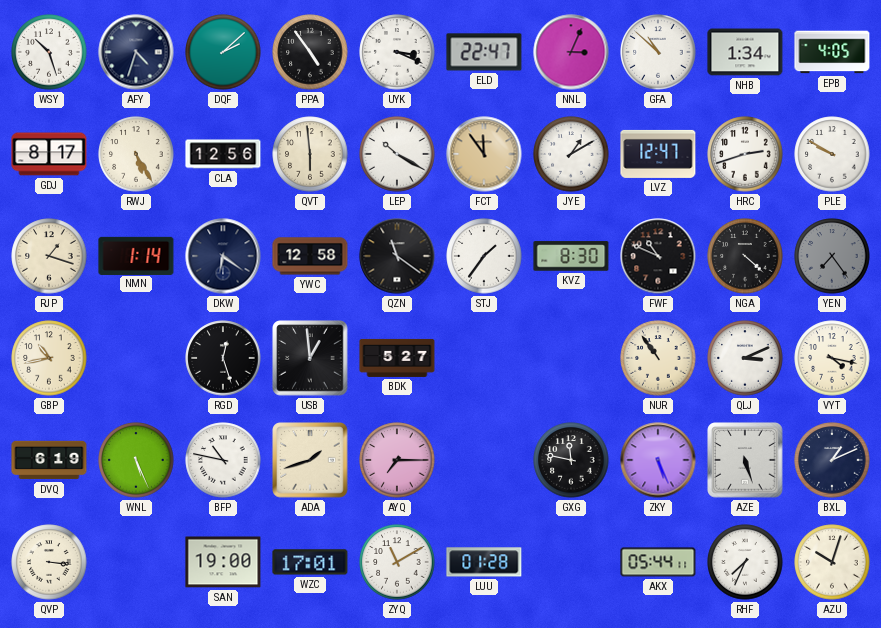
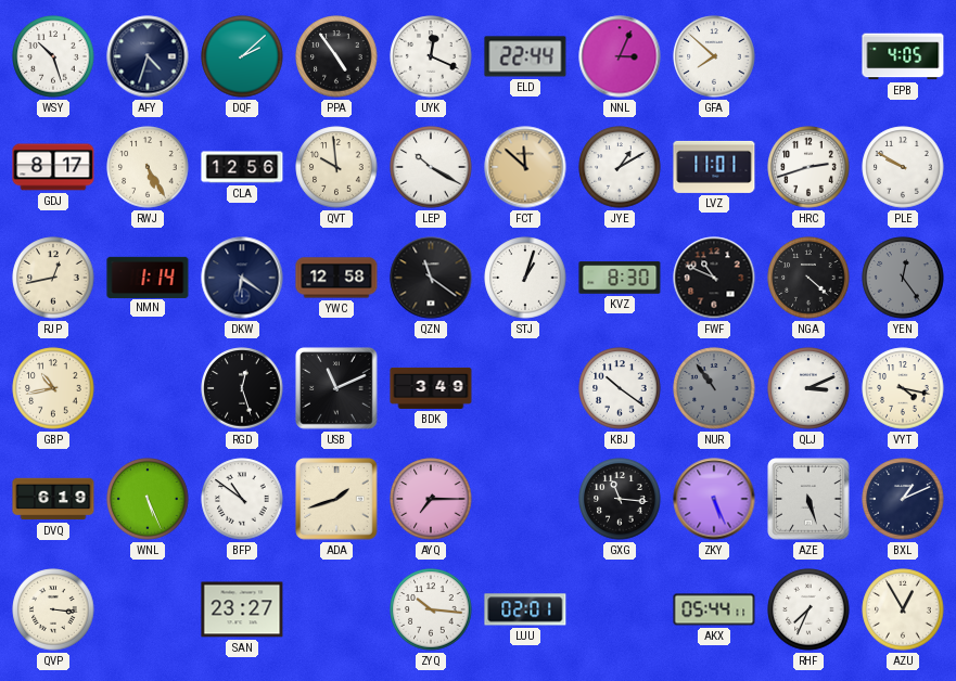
UYK: 3:19 -> 12:19 (431, 56)
ELD: 22:47 -> 22:44 (525, 56)
GFA: 10:52 -> 7:52 (714, 56)
NHB: 1:34 -> none (745, 52)
QVT: 5:59 -> 9:59 (336, 167)
FCT: 11:54 -> 11:52 (525, 167)
LVZ: 12:47 -> 11:01 (714, 167)
RJP: 1:18 -> 12:43 (53, 278)
STJ: 1:36 -> 1:03 (525, 278)
YEN: 7:24 -> 12:24 (903, 278)
USB: 12:59 -> 11:11 (336, 388)
BDK: 5:27 -> 3:49 (431, 388)
KBJ: none -> 10:21 (620, 388)
NUR dial: cream -> grey (714, 388)
BFP: 10:47 -> 10:51 (242, 499)
GXG: 11:47 -> 11:16 (620, 499)
SAN: 19:00 -> 23:27 (242, 609)
WZC: 17:01 -> none (310, 562)
ZYQ: 11:10 -> 10:16 (431, 609)
LUU: 01:28 -> 02:01 (525, 609)
AZU: 10:03 -> 12:55 (903, 609)
